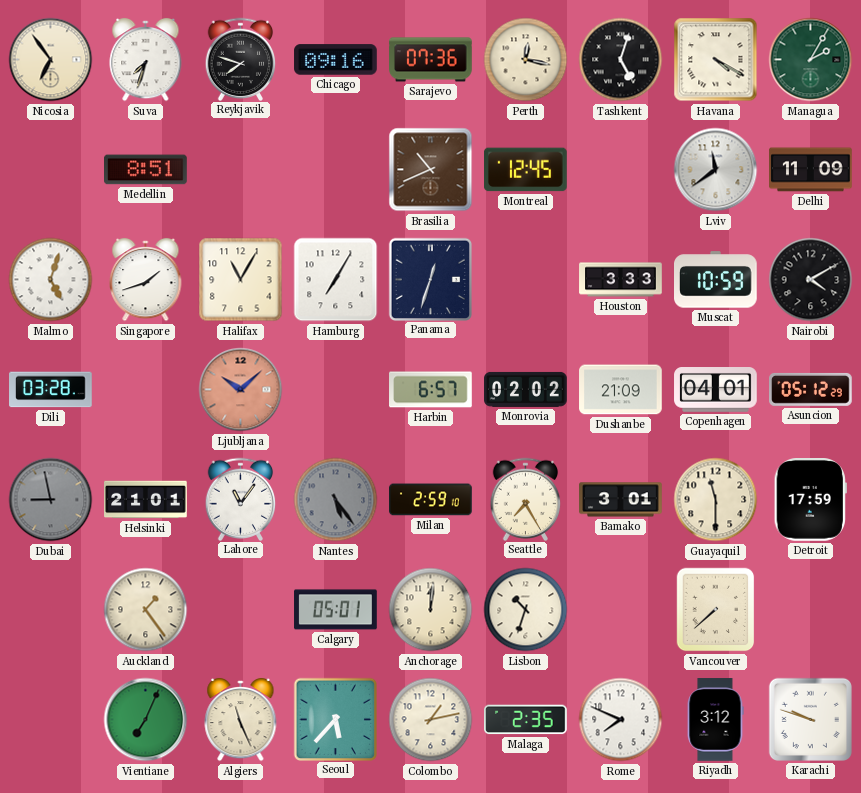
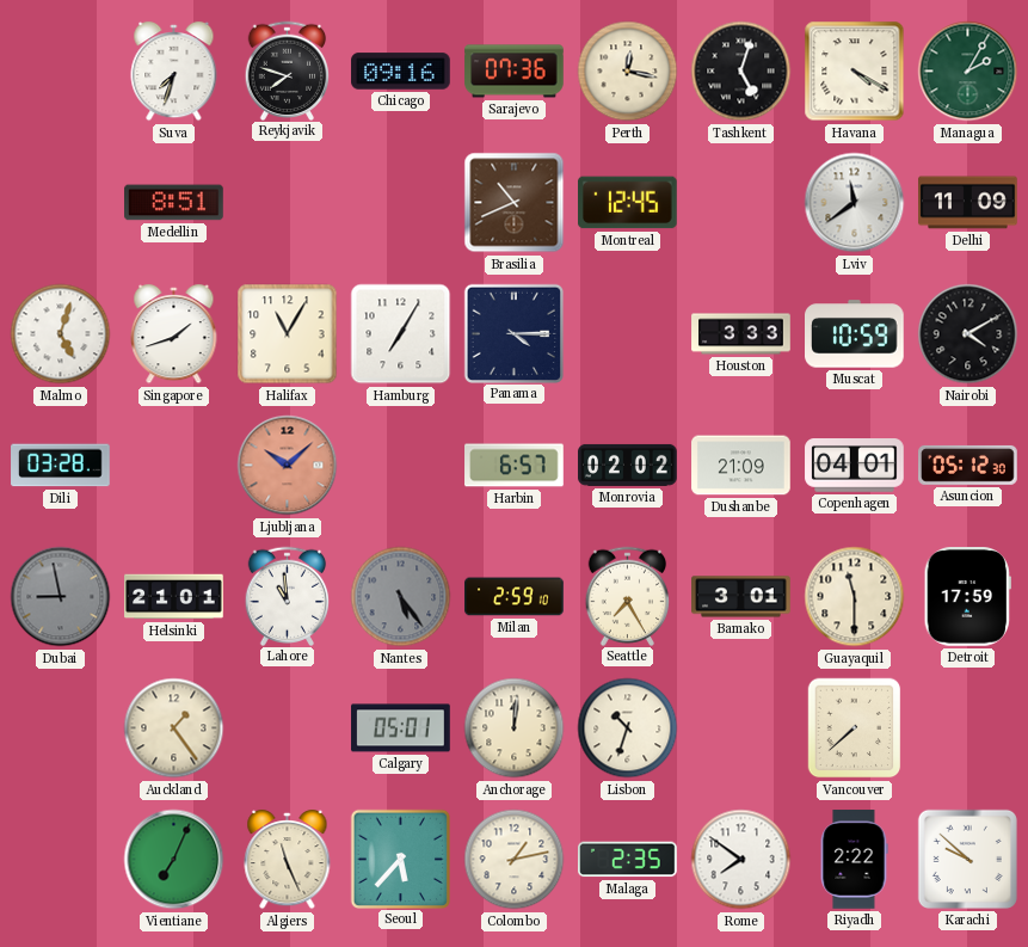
Nicosia: 6:54 -> none (51, 60)
Panama: 12:33 -> 4:15 (513, 333)
Asuncion: 05:12:29 -> 05:12:30 (968, 465)
Lahore: 11:06 -> 10:59 (288, 596)
Rome: 7:49 -> 7:51 (741, 860)
Riyadh: 3:12 -> 2:22 (854, 860)
Karachi: 9:48 -> 9:52 (967, 859)
